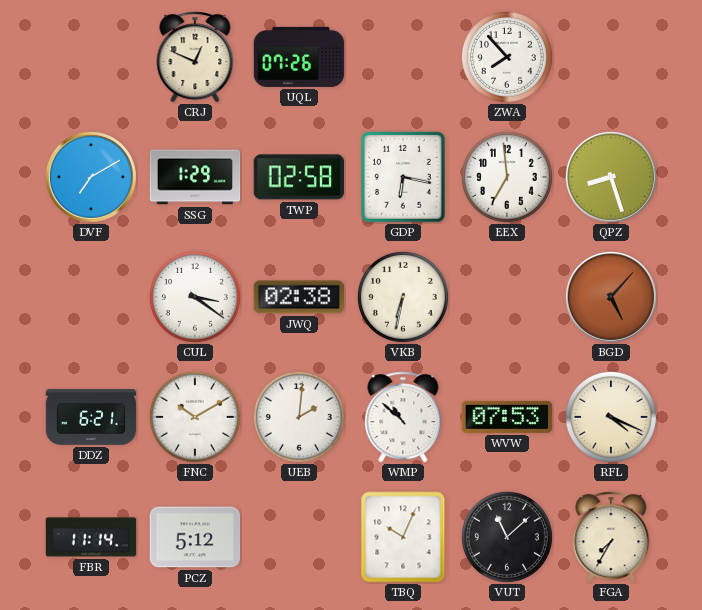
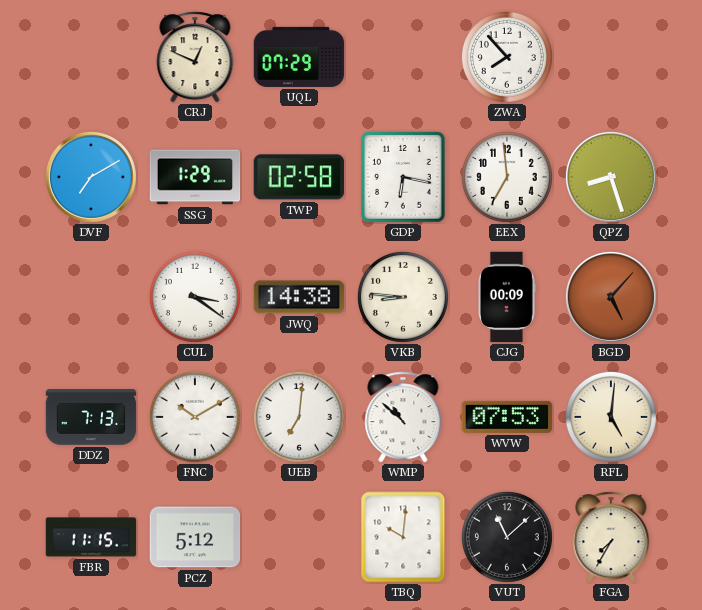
UQL: 07:26 -> 07:29 (299, 57)
JWQ: 02:38 -> 14:38 (299, 297)
VKB: 6:32 -> 8:46 (403, 297)
CJG: none -> 00:09 (507, 297)
DDZ: 6:21 -> 7:13 (91, 417)
UEB: 2:01 -> 7:01 (299, 417)
RFL: 4:19 -> 5:01 (611, 417)
FBR: 11:14 -> 11:15 (91, 537)
TBQ: 10:04 -> 10:01 (403, 537)
